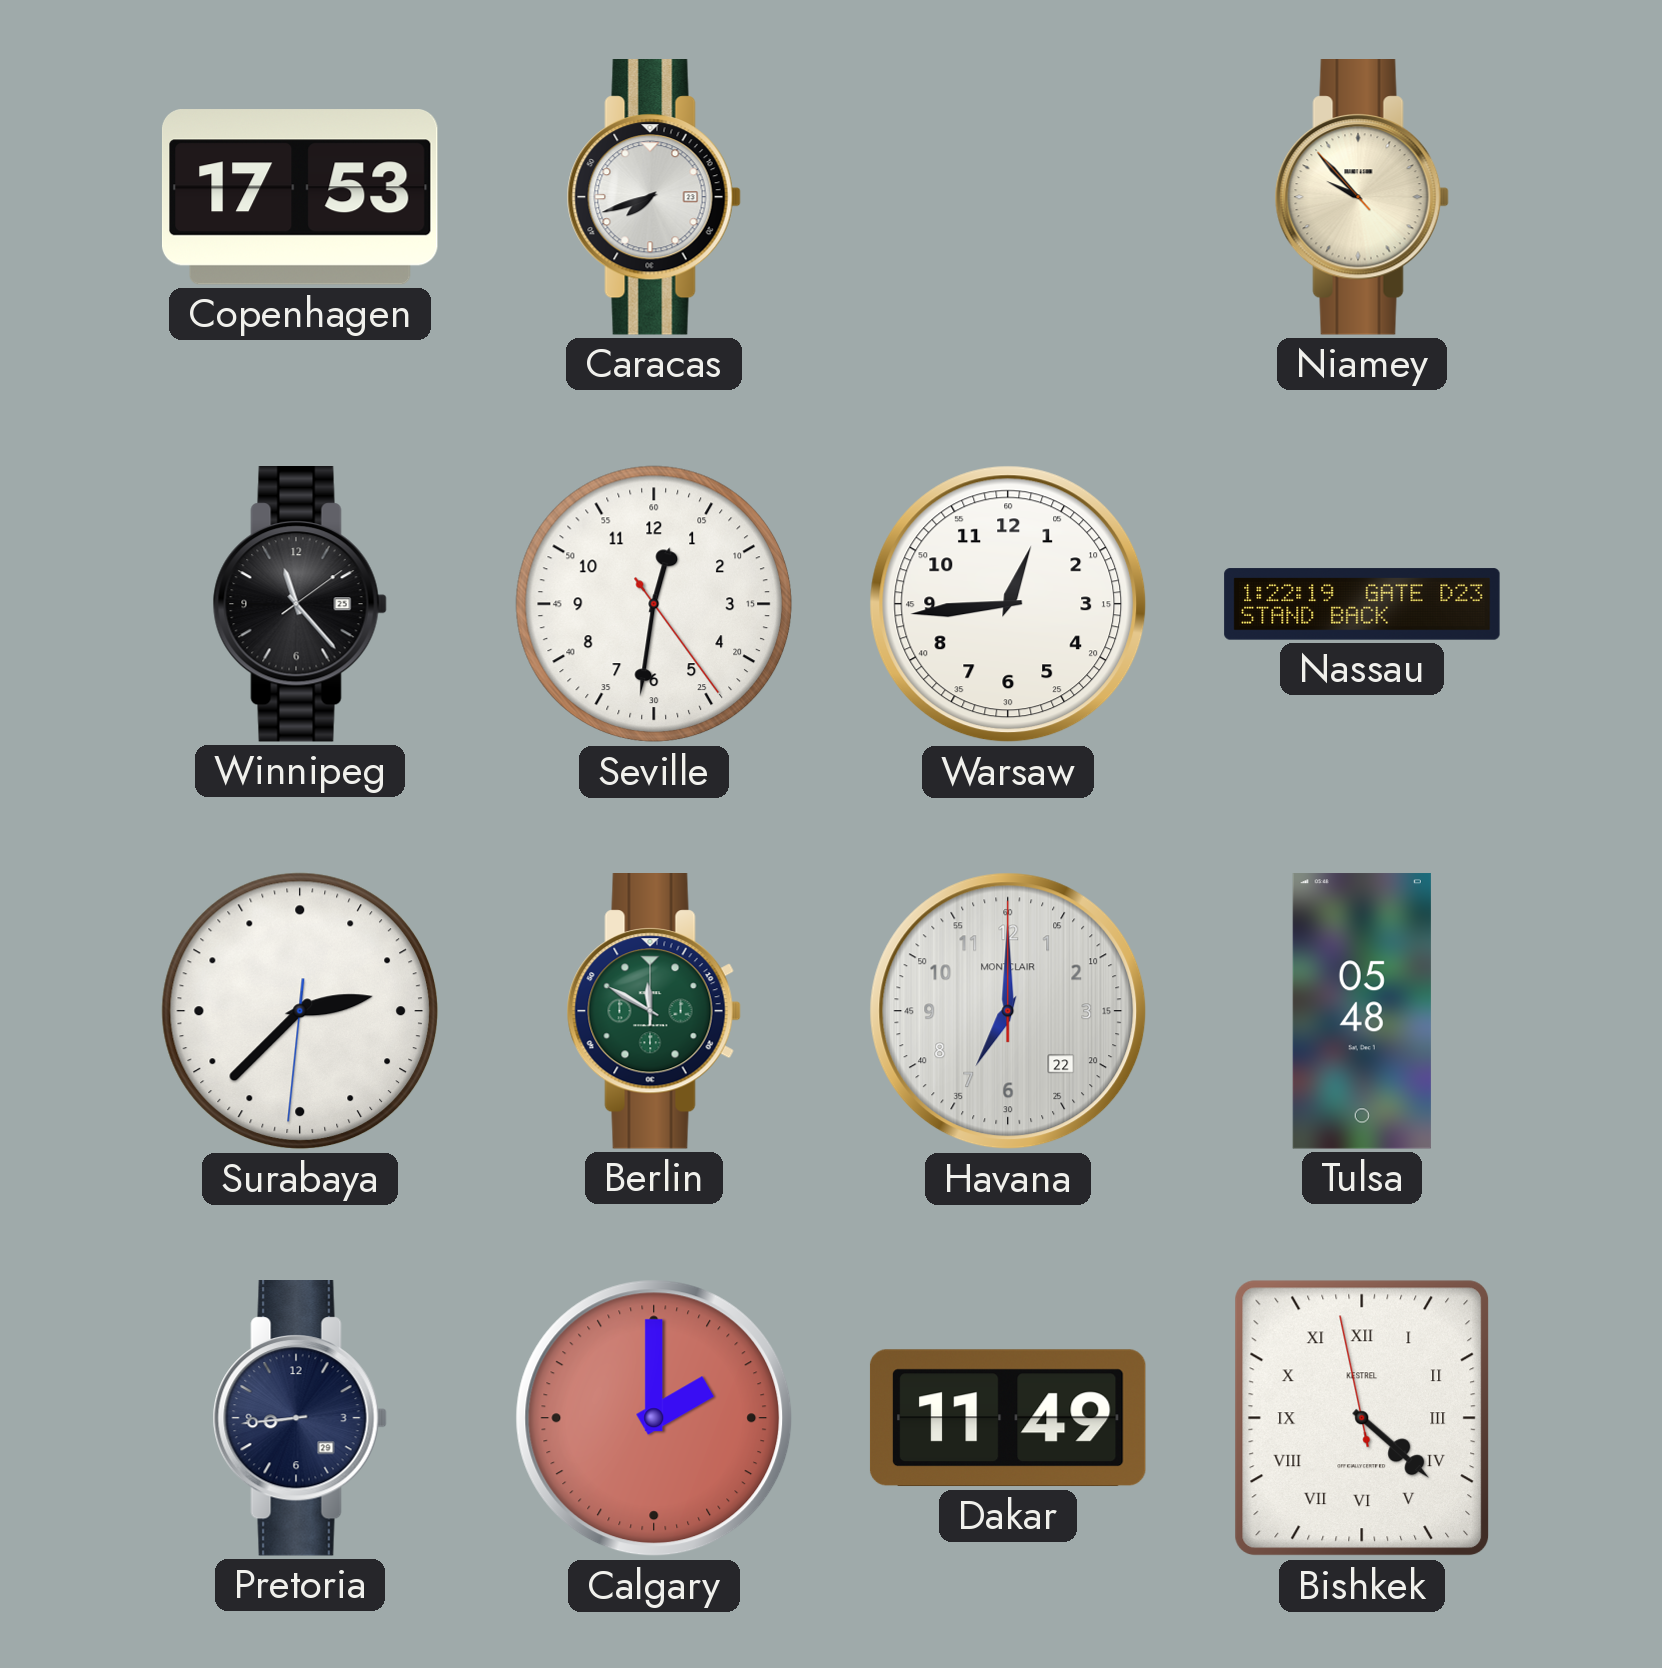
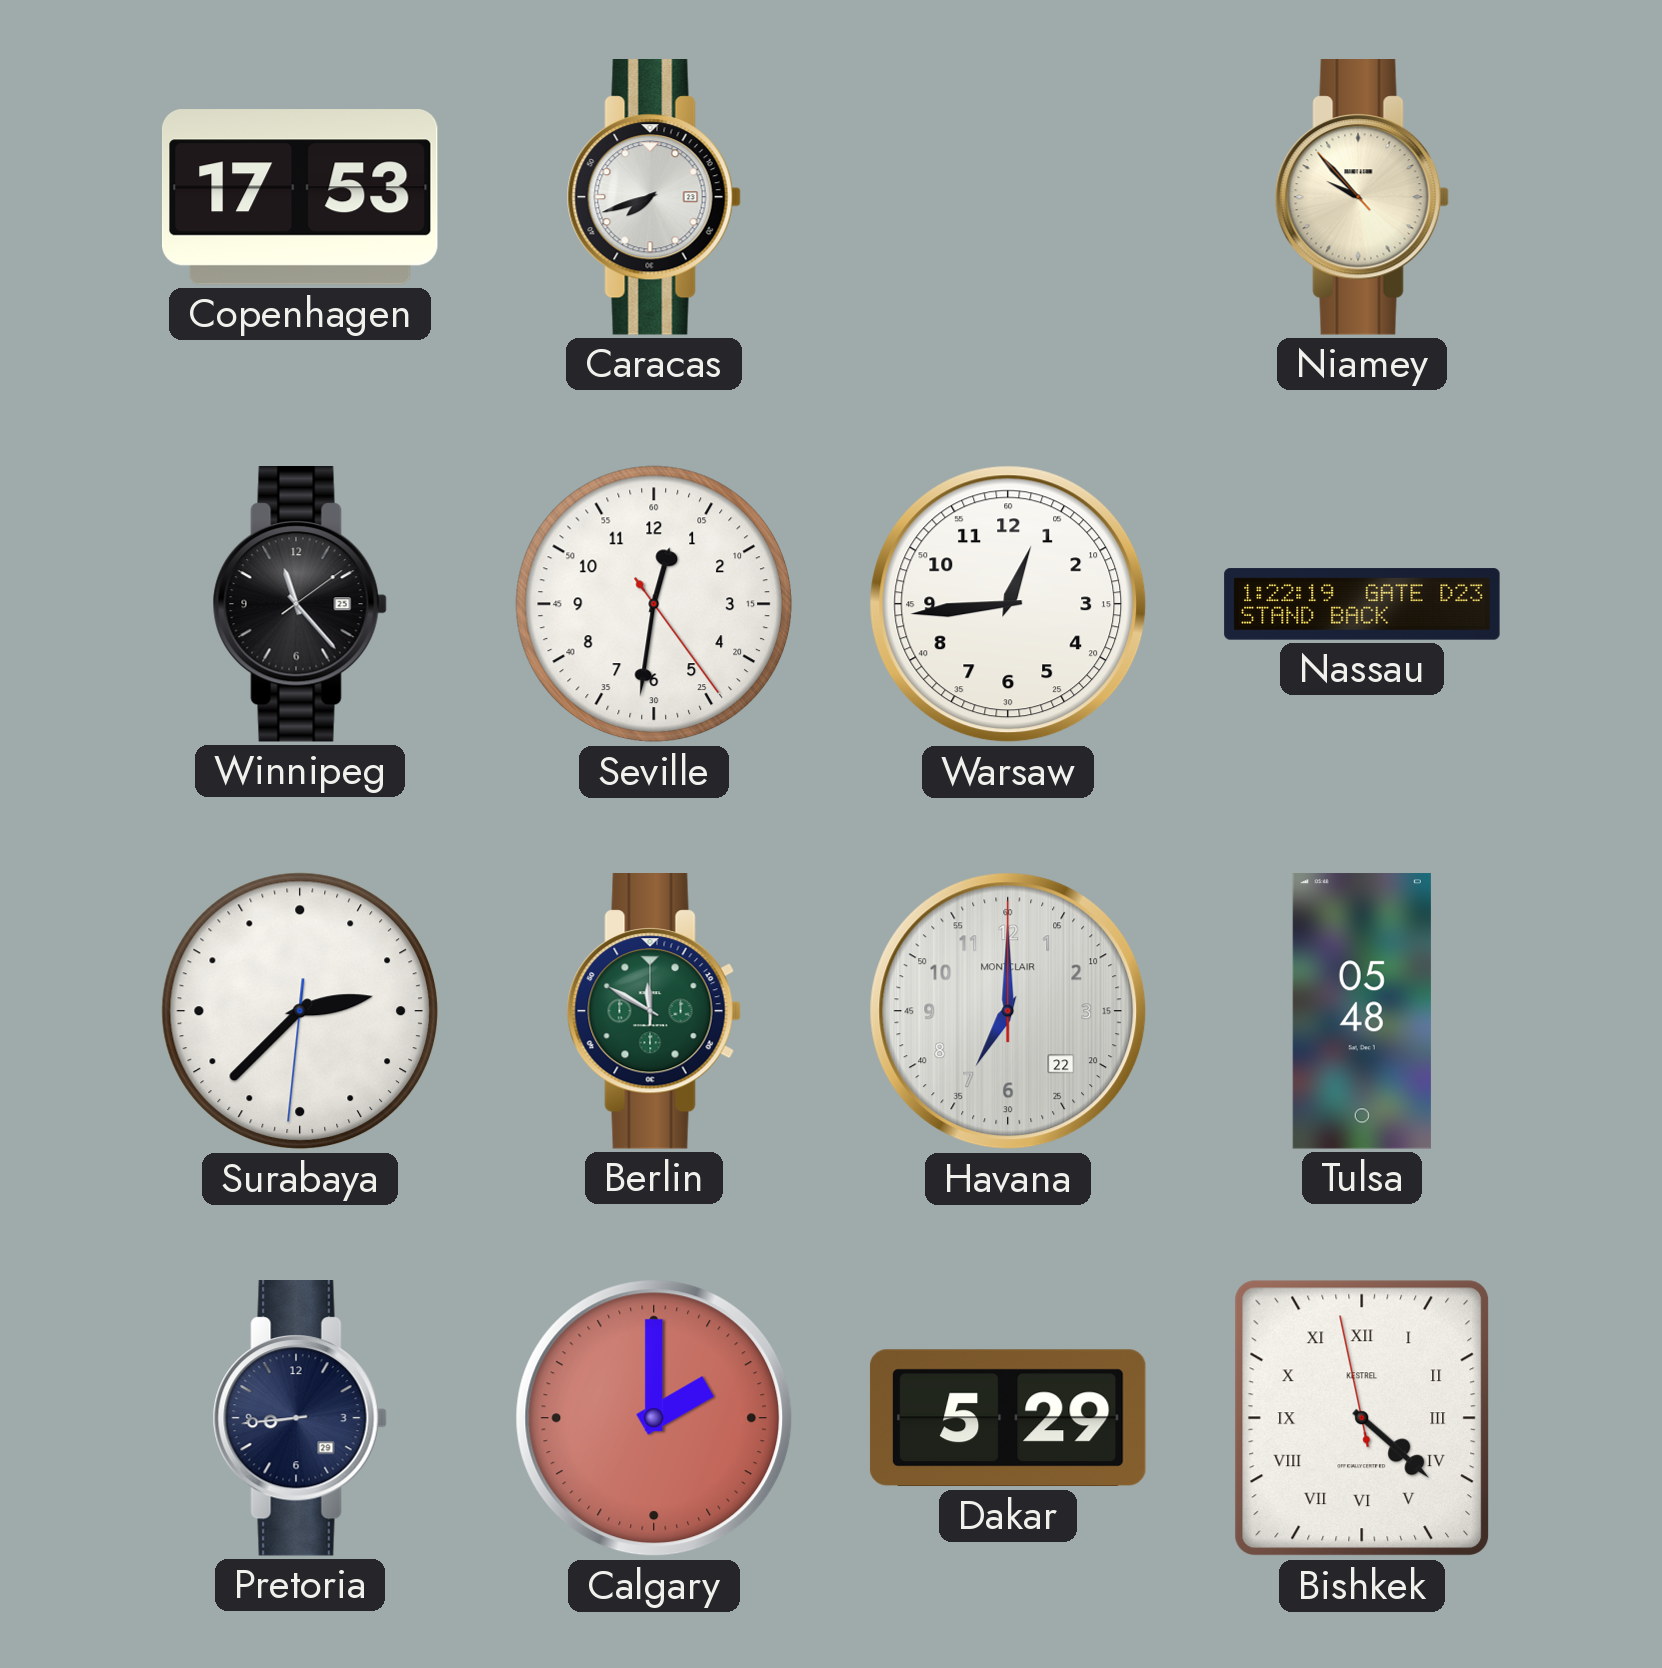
Dakar: 11:49 -> 5:29 (1008, 1418)
